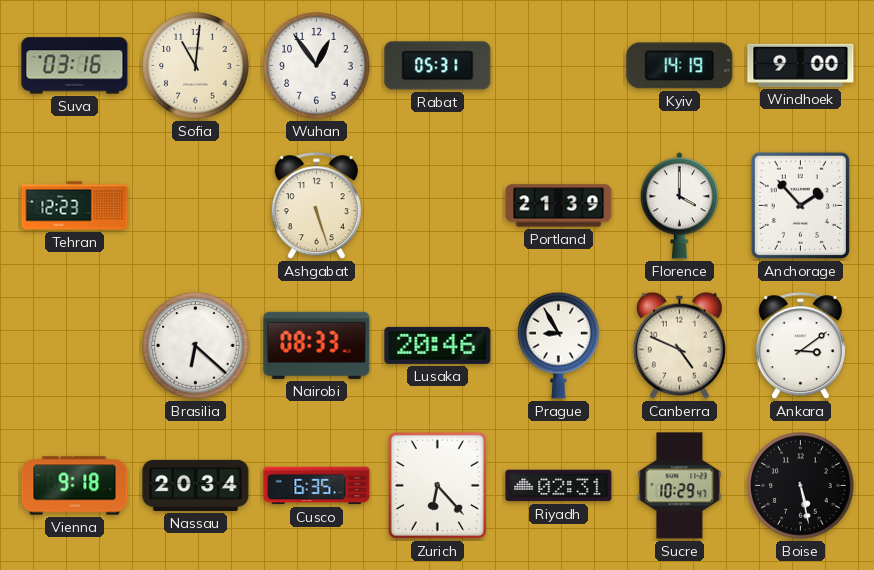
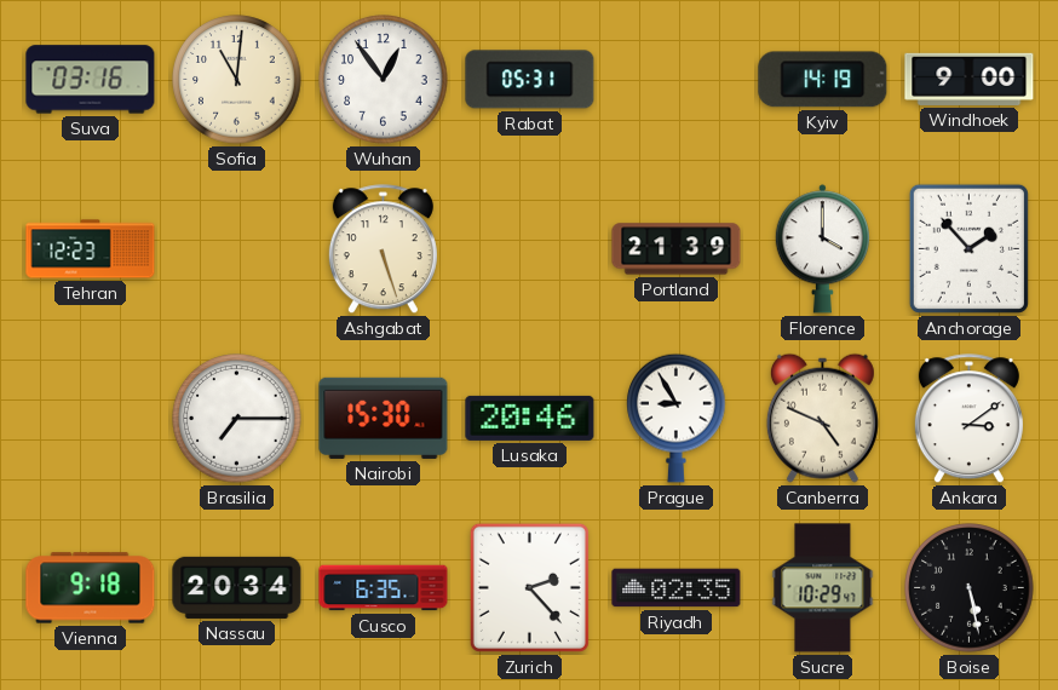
Brasilia: 6:22 -> 7:15 (237, 419)
Nairobi: 08:33 -> 15:30 (384, 418)
Zurich: 6:23 -> 2:23 (529, 587)
Riyadh: 02:31 -> 02:35 (677, 588)
